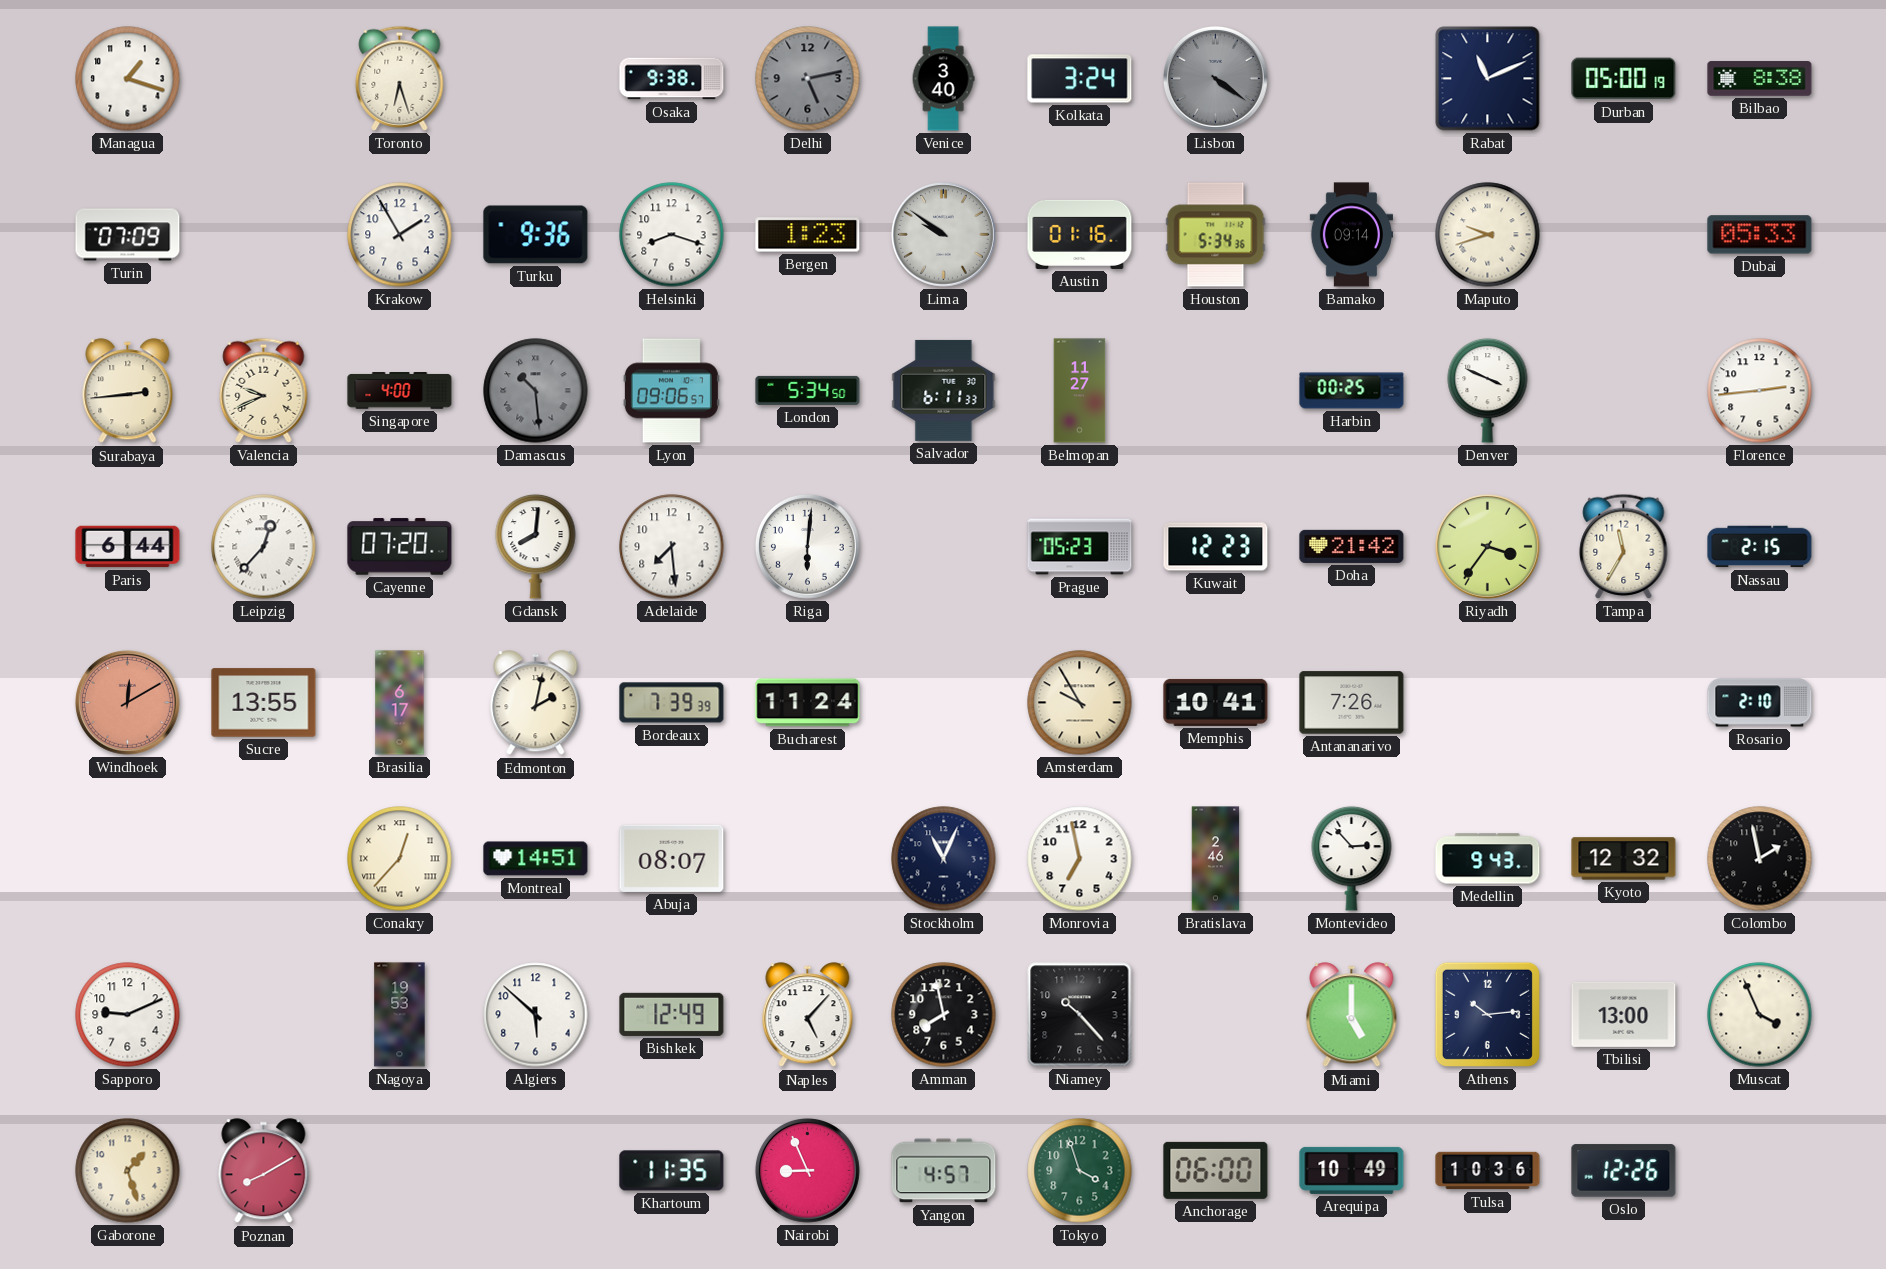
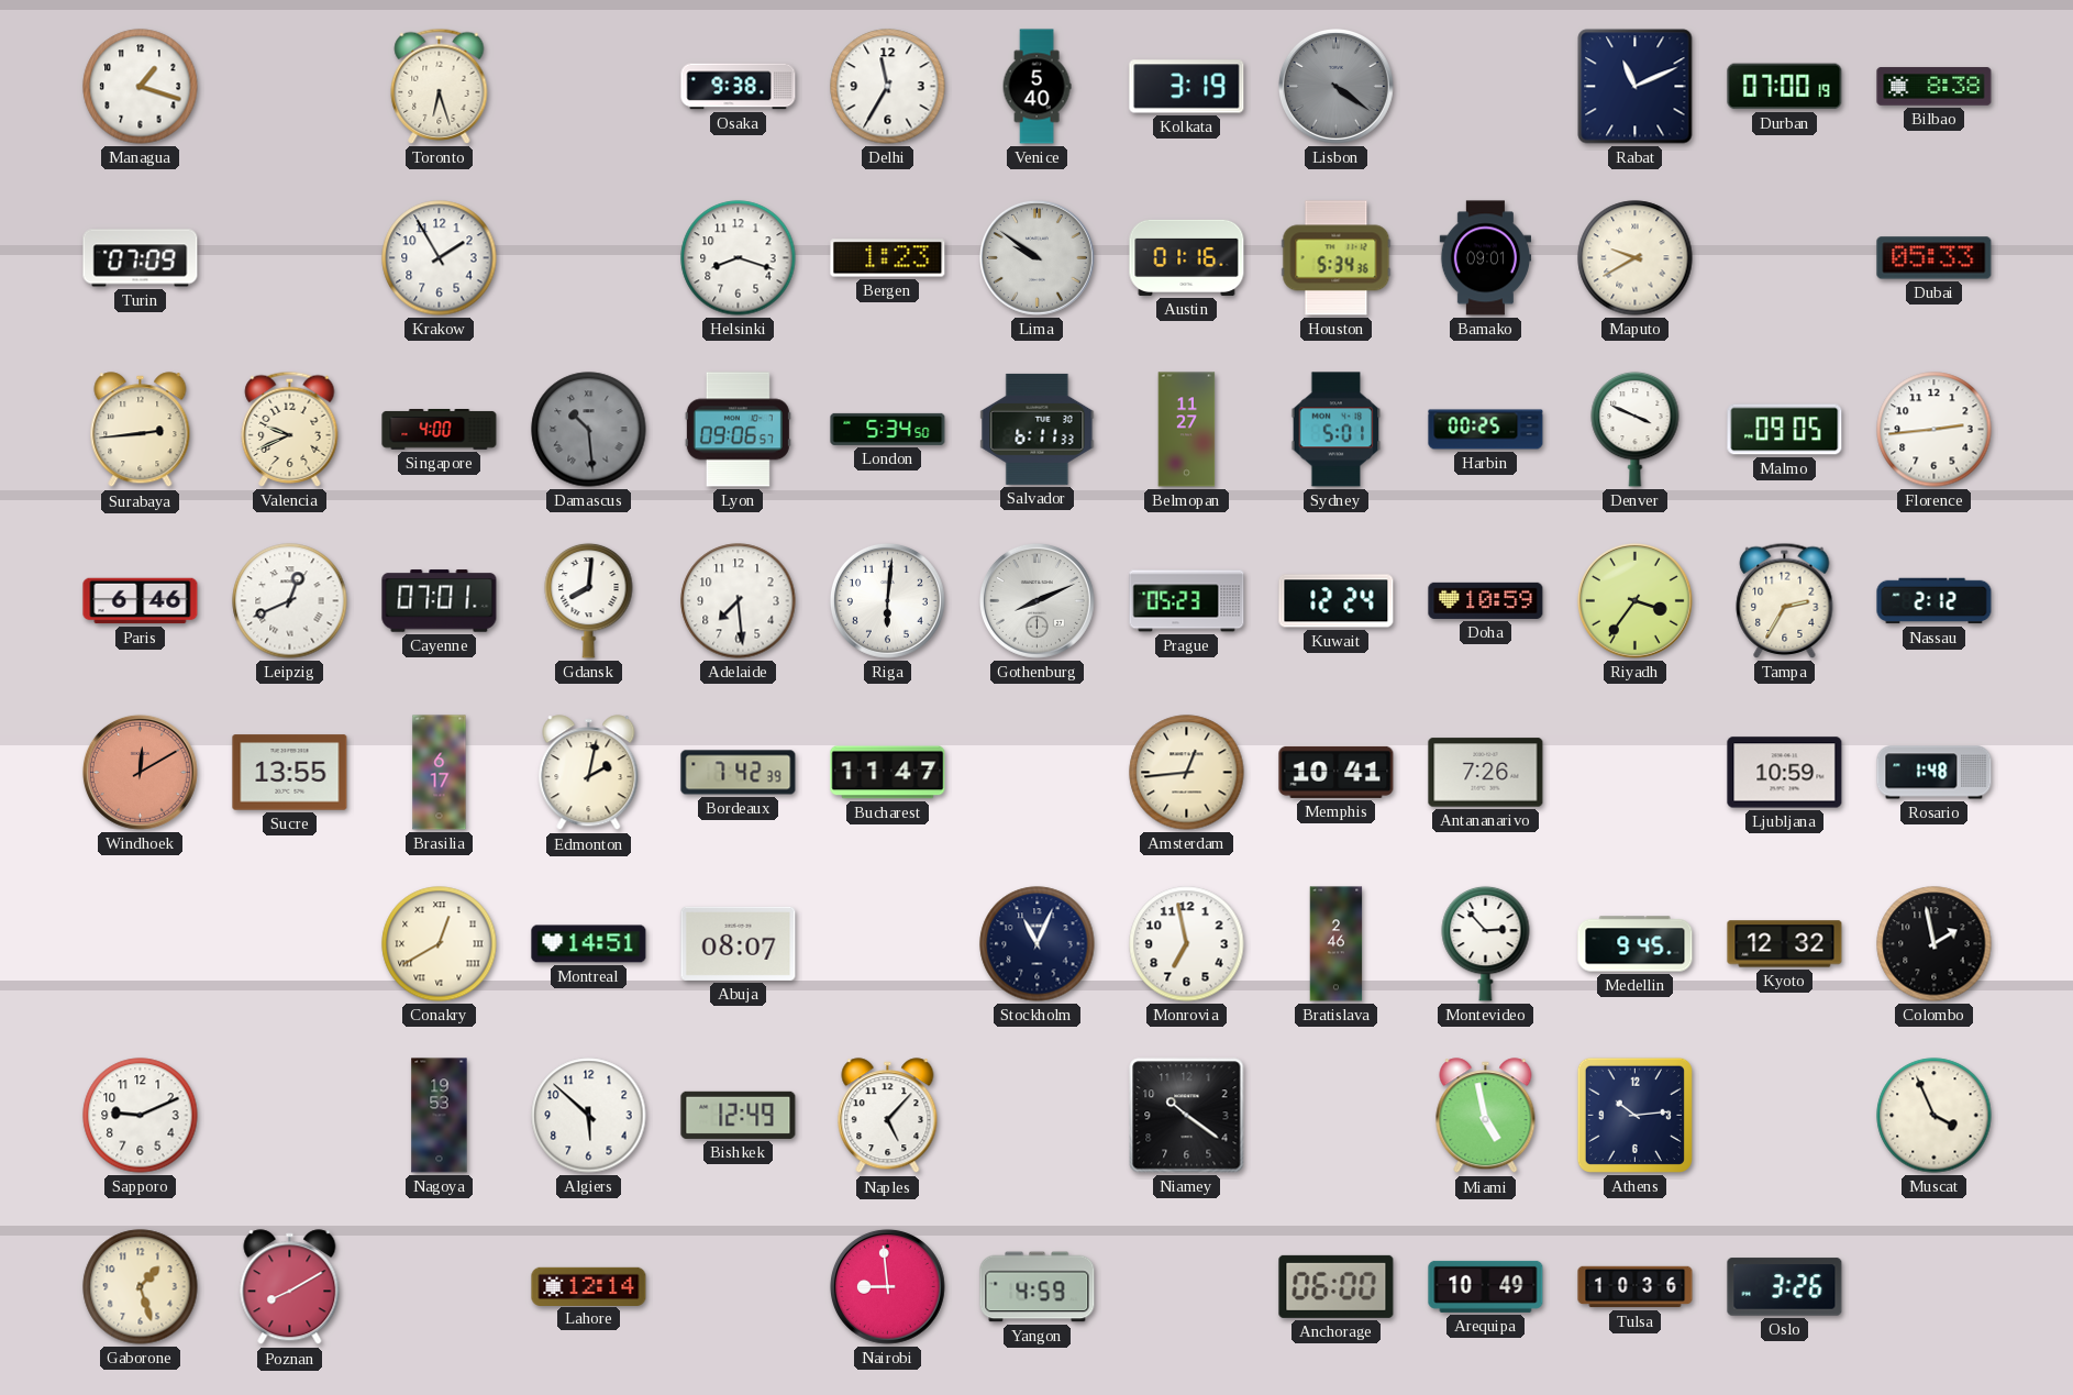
Delhi: 5:13 -> 11:35 (888, 87)
Delhi dial: grey -> white (888, 87)
Venice: 3:40 -> 5:40 (1036, 87)
Kolkata: 3:24 -> 3:19 (1187, 87)
Durban: 05:00 -> 07:00 (1785, 87)
Turku: 9:36 -> none (536, 235)
Bamako: 09:14 -> 09:01 (1485, 258)
Maputo: 9:42 -> 9:40 (1636, 258)
Sydney: none -> 5:01 (1337, 430)
Malmo: none -> 09:05 (1785, 430)
Paris: 6:44 -> 6:46 (141, 601)
Leipzig: 12:37 -> 12:41 (290, 601)
Cayenne: 07:20 -> 07:01 (440, 601)
Gothenburg: none -> 8:11 (1036, 600)
Kuwait: 12:23 -> 12:24 (1337, 601)
Doha: 21:42 -> 10:59 (1486, 600)
Tampa: 11:35 -> 2:35 (1785, 600)
Nassau: 2:15 -> 2:12 (1935, 601)
Bordeaux: 7:39 -> 7:42 (739, 773)
Bucharest: 11:24 -> 11:47 (888, 773)
Amsterdam: 9:55 -> 12:44 (1187, 773)
Ljubljana: none -> 10:59 (1785, 773)
Rosario: 2:10 -> 1:48 (1935, 773)
Conakry: 12:37 -> 12:40 (440, 944)
Medellin: 9:43 -> 9:45 (1636, 944)
Amman: 7:58 -> none (944, 1015)
Niamey: 10:23 -> 10:21 (1187, 1116)
Miami: 5:00 -> 4:58 (1486, 1116)
Tbilisi: 13:00 -> none (1624, 1014)
Lahore: none -> 12:14 (589, 1286)
Khartoum: 11:35 -> none (672, 1171)
Nairobi: 8:56 -> 8:59 (887, 1286)
Yangon: 4:57 -> 4:59 (1038, 1287)
Tokyo: 3:57 -> none (1080, 1171)
Oslo: 12:26 -> 3:26 (1785, 1287)
